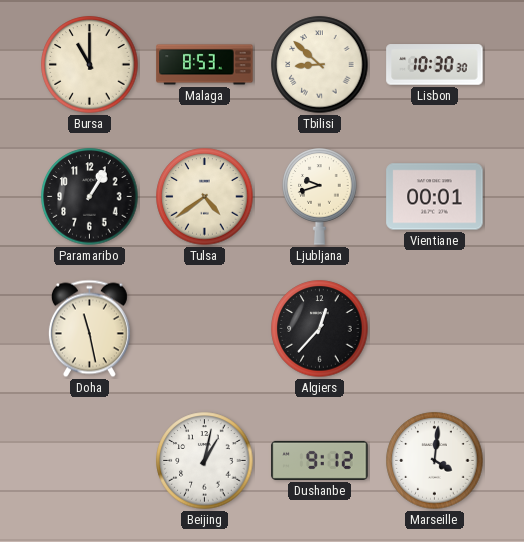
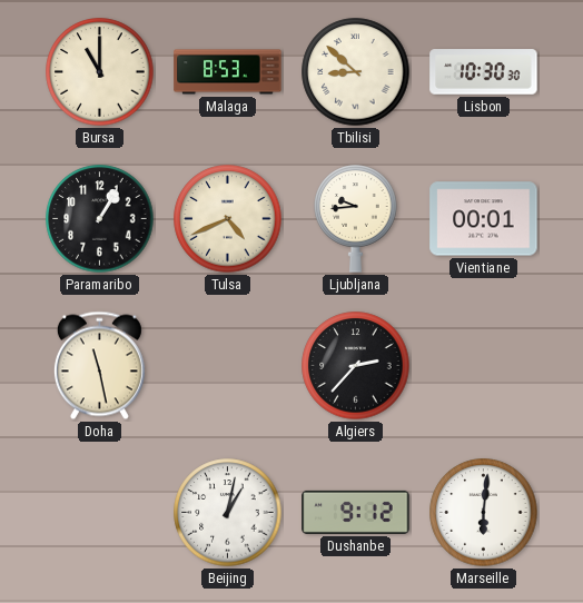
Tulsa: 4:39 -> 4:41 (228, 219)
Ljubljana: 9:42 -> 9:44 (356, 219)
Algiers: 12:37 -> 2:37 (356, 366)
Marseille: 4:01 -> 6:01 (484, 513)
